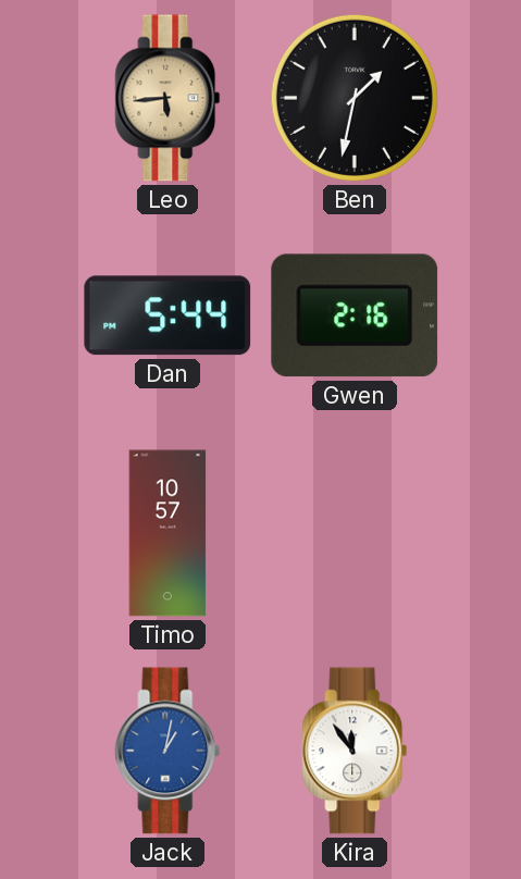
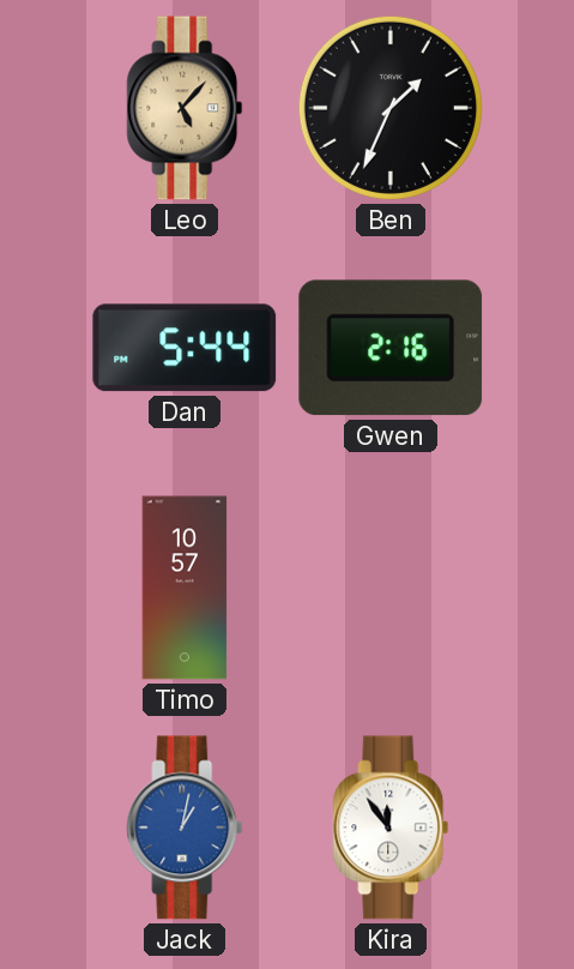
Leo: 5:44 -> 5:07 (185, 108)
Ben: 1:32 -> 1:34 (391, 108)
